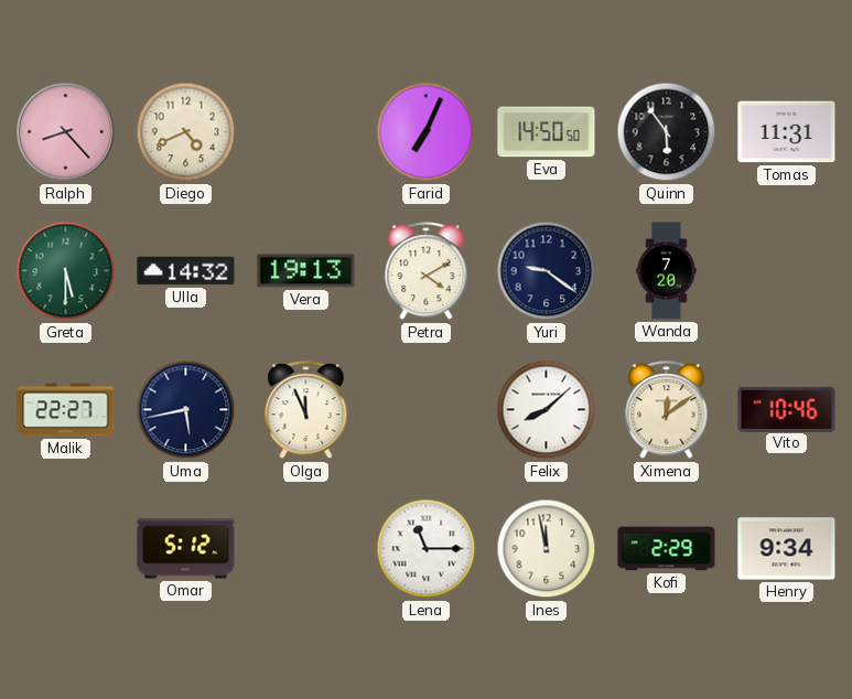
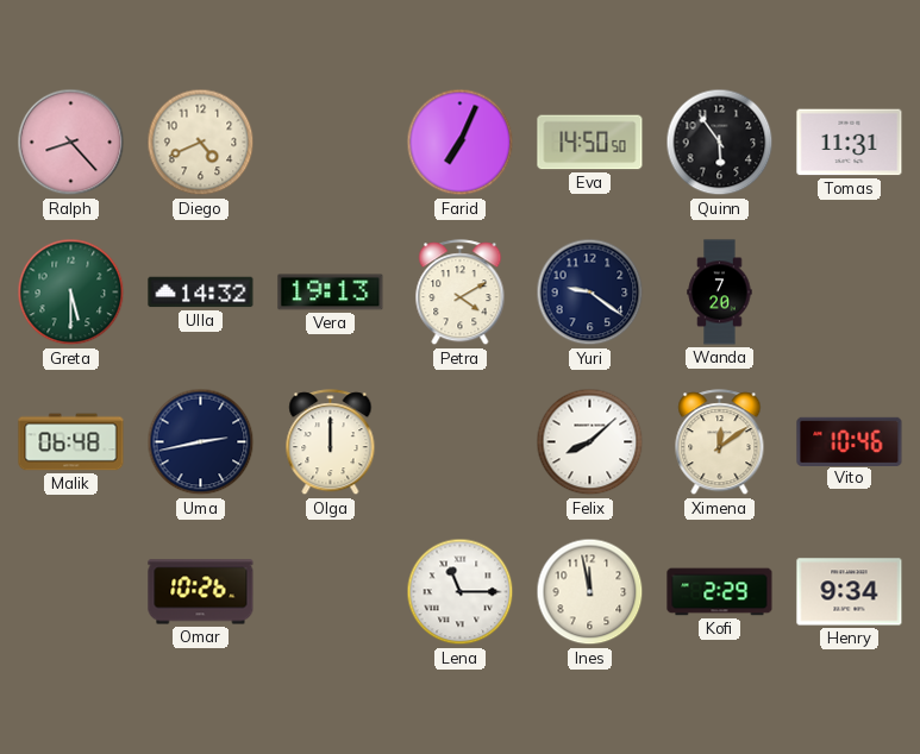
Malik: 22:27 -> 06:48 (71, 442)
Uma: 5:43 -> 2:43 (201, 442)
Olga: 11:56 -> 12:00 (331, 442)
Omar: 5:12 -> 10:26 (201, 592)
